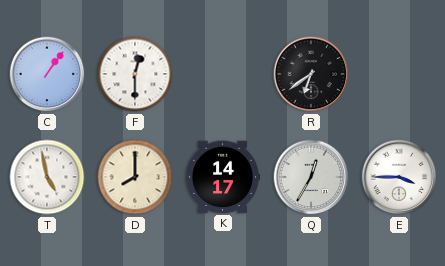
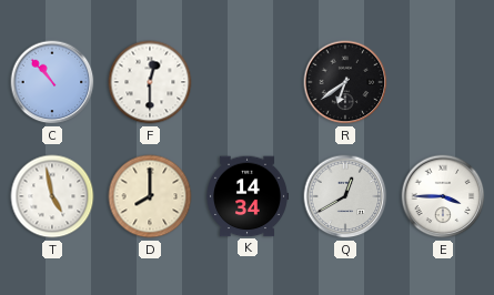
C: 1:06 -> 10:53 (52, 82)
K: 14:17 -> 14:34 (248, 196)
Q: 12:35 -> 12:40 (345, 196)
